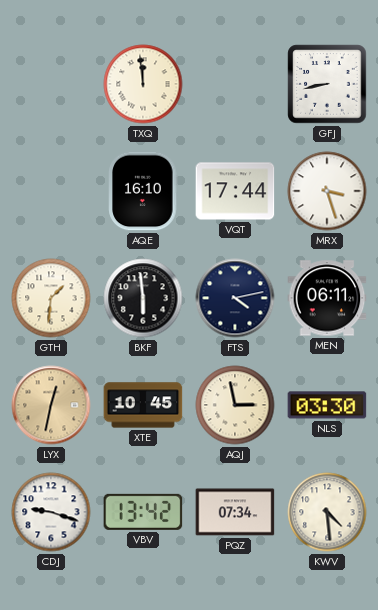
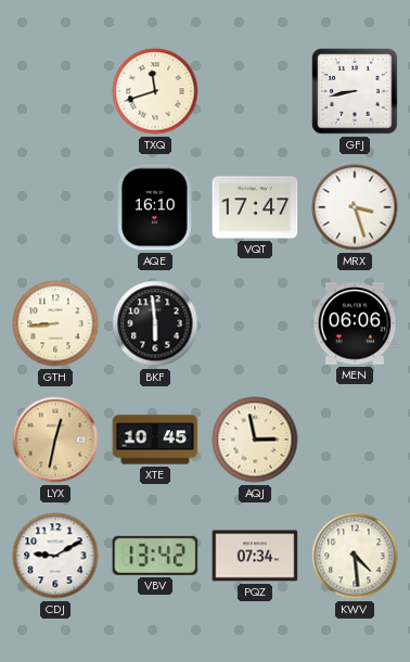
TXQ: 11:59 -> 11:42 (155, 91)
VQT: 17:44 -> 17:47 (255, 207)
GTH: 1:31 -> 8:44 (55, 323)
FTS: 4:13 -> none (235, 298)
MEN: 06:11 -> 06:06 (355, 323)
NLS: 03:30 -> none (327, 405)
CDJ: 9:18 -> 9:10 (55, 556)
